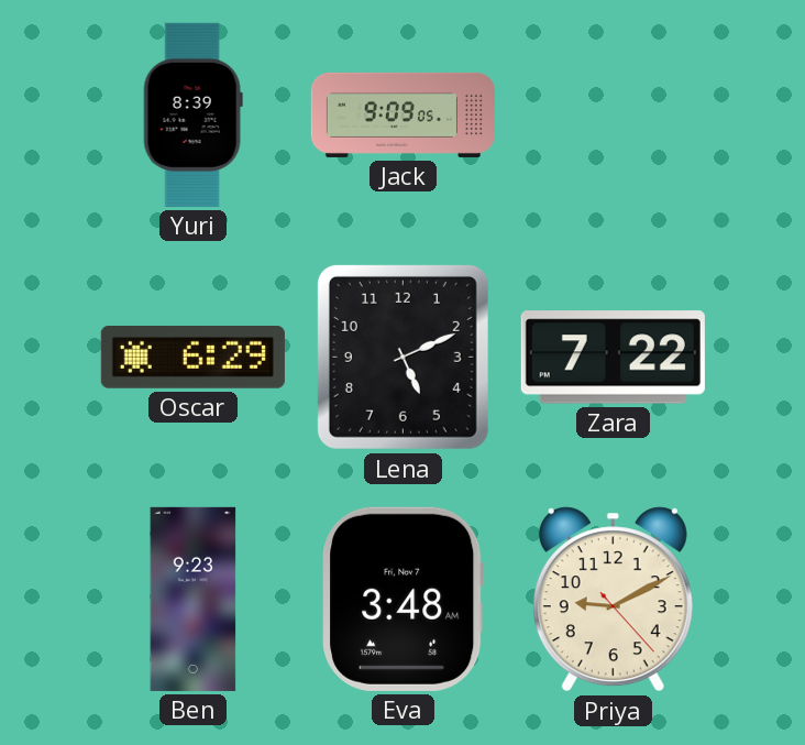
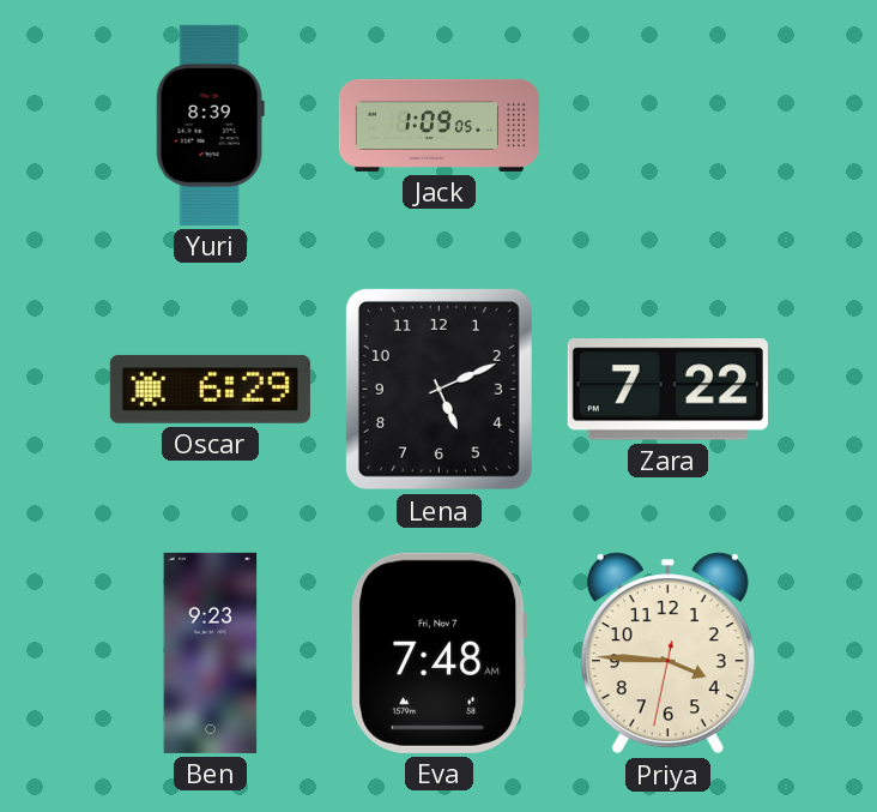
Jack: 9:09 -> 1:09 (438, 125)
Eva: 3:48 -> 7:48 (440, 652)
Priya: 9:10 -> 3:45 (667, 654)
